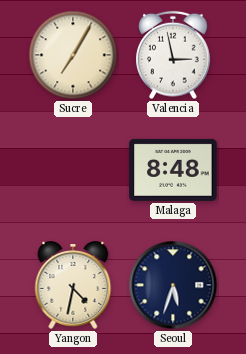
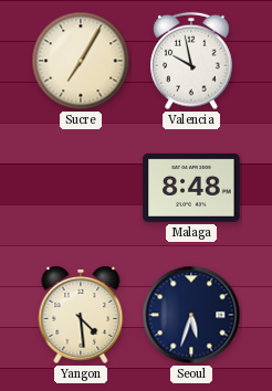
Valencia: 2:58 -> 9:58 (191, 61)
Yangon: 4:32 -> 4:29 (81, 315)
